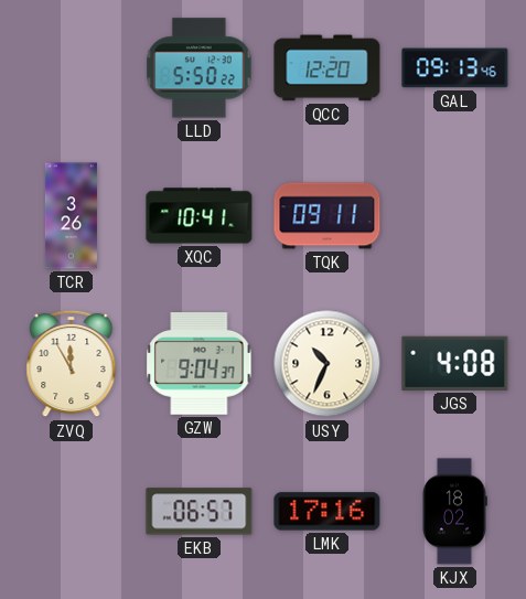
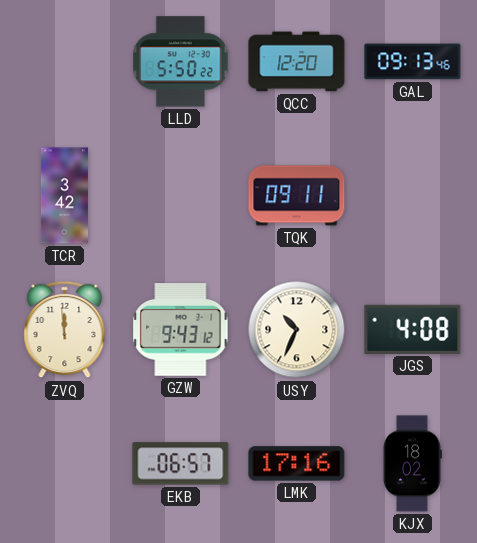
TCR: 3:26 -> 3:42 (64, 196)
XQC: 10:41 -> none (200, 216)
ZVQ: 11:55 -> 11:59 (65, 330)
GZW: 9:04 -> 9:43 (181, 330)
